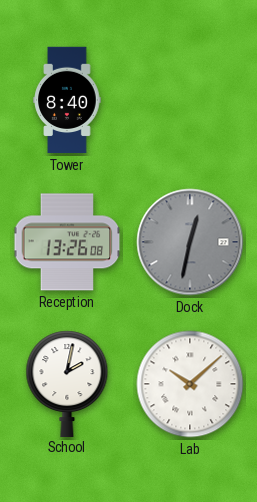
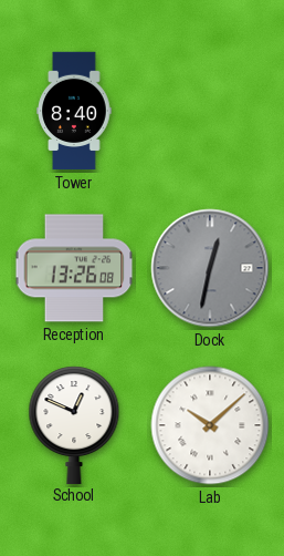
School: 2:02 -> 12:49 (74, 424)
